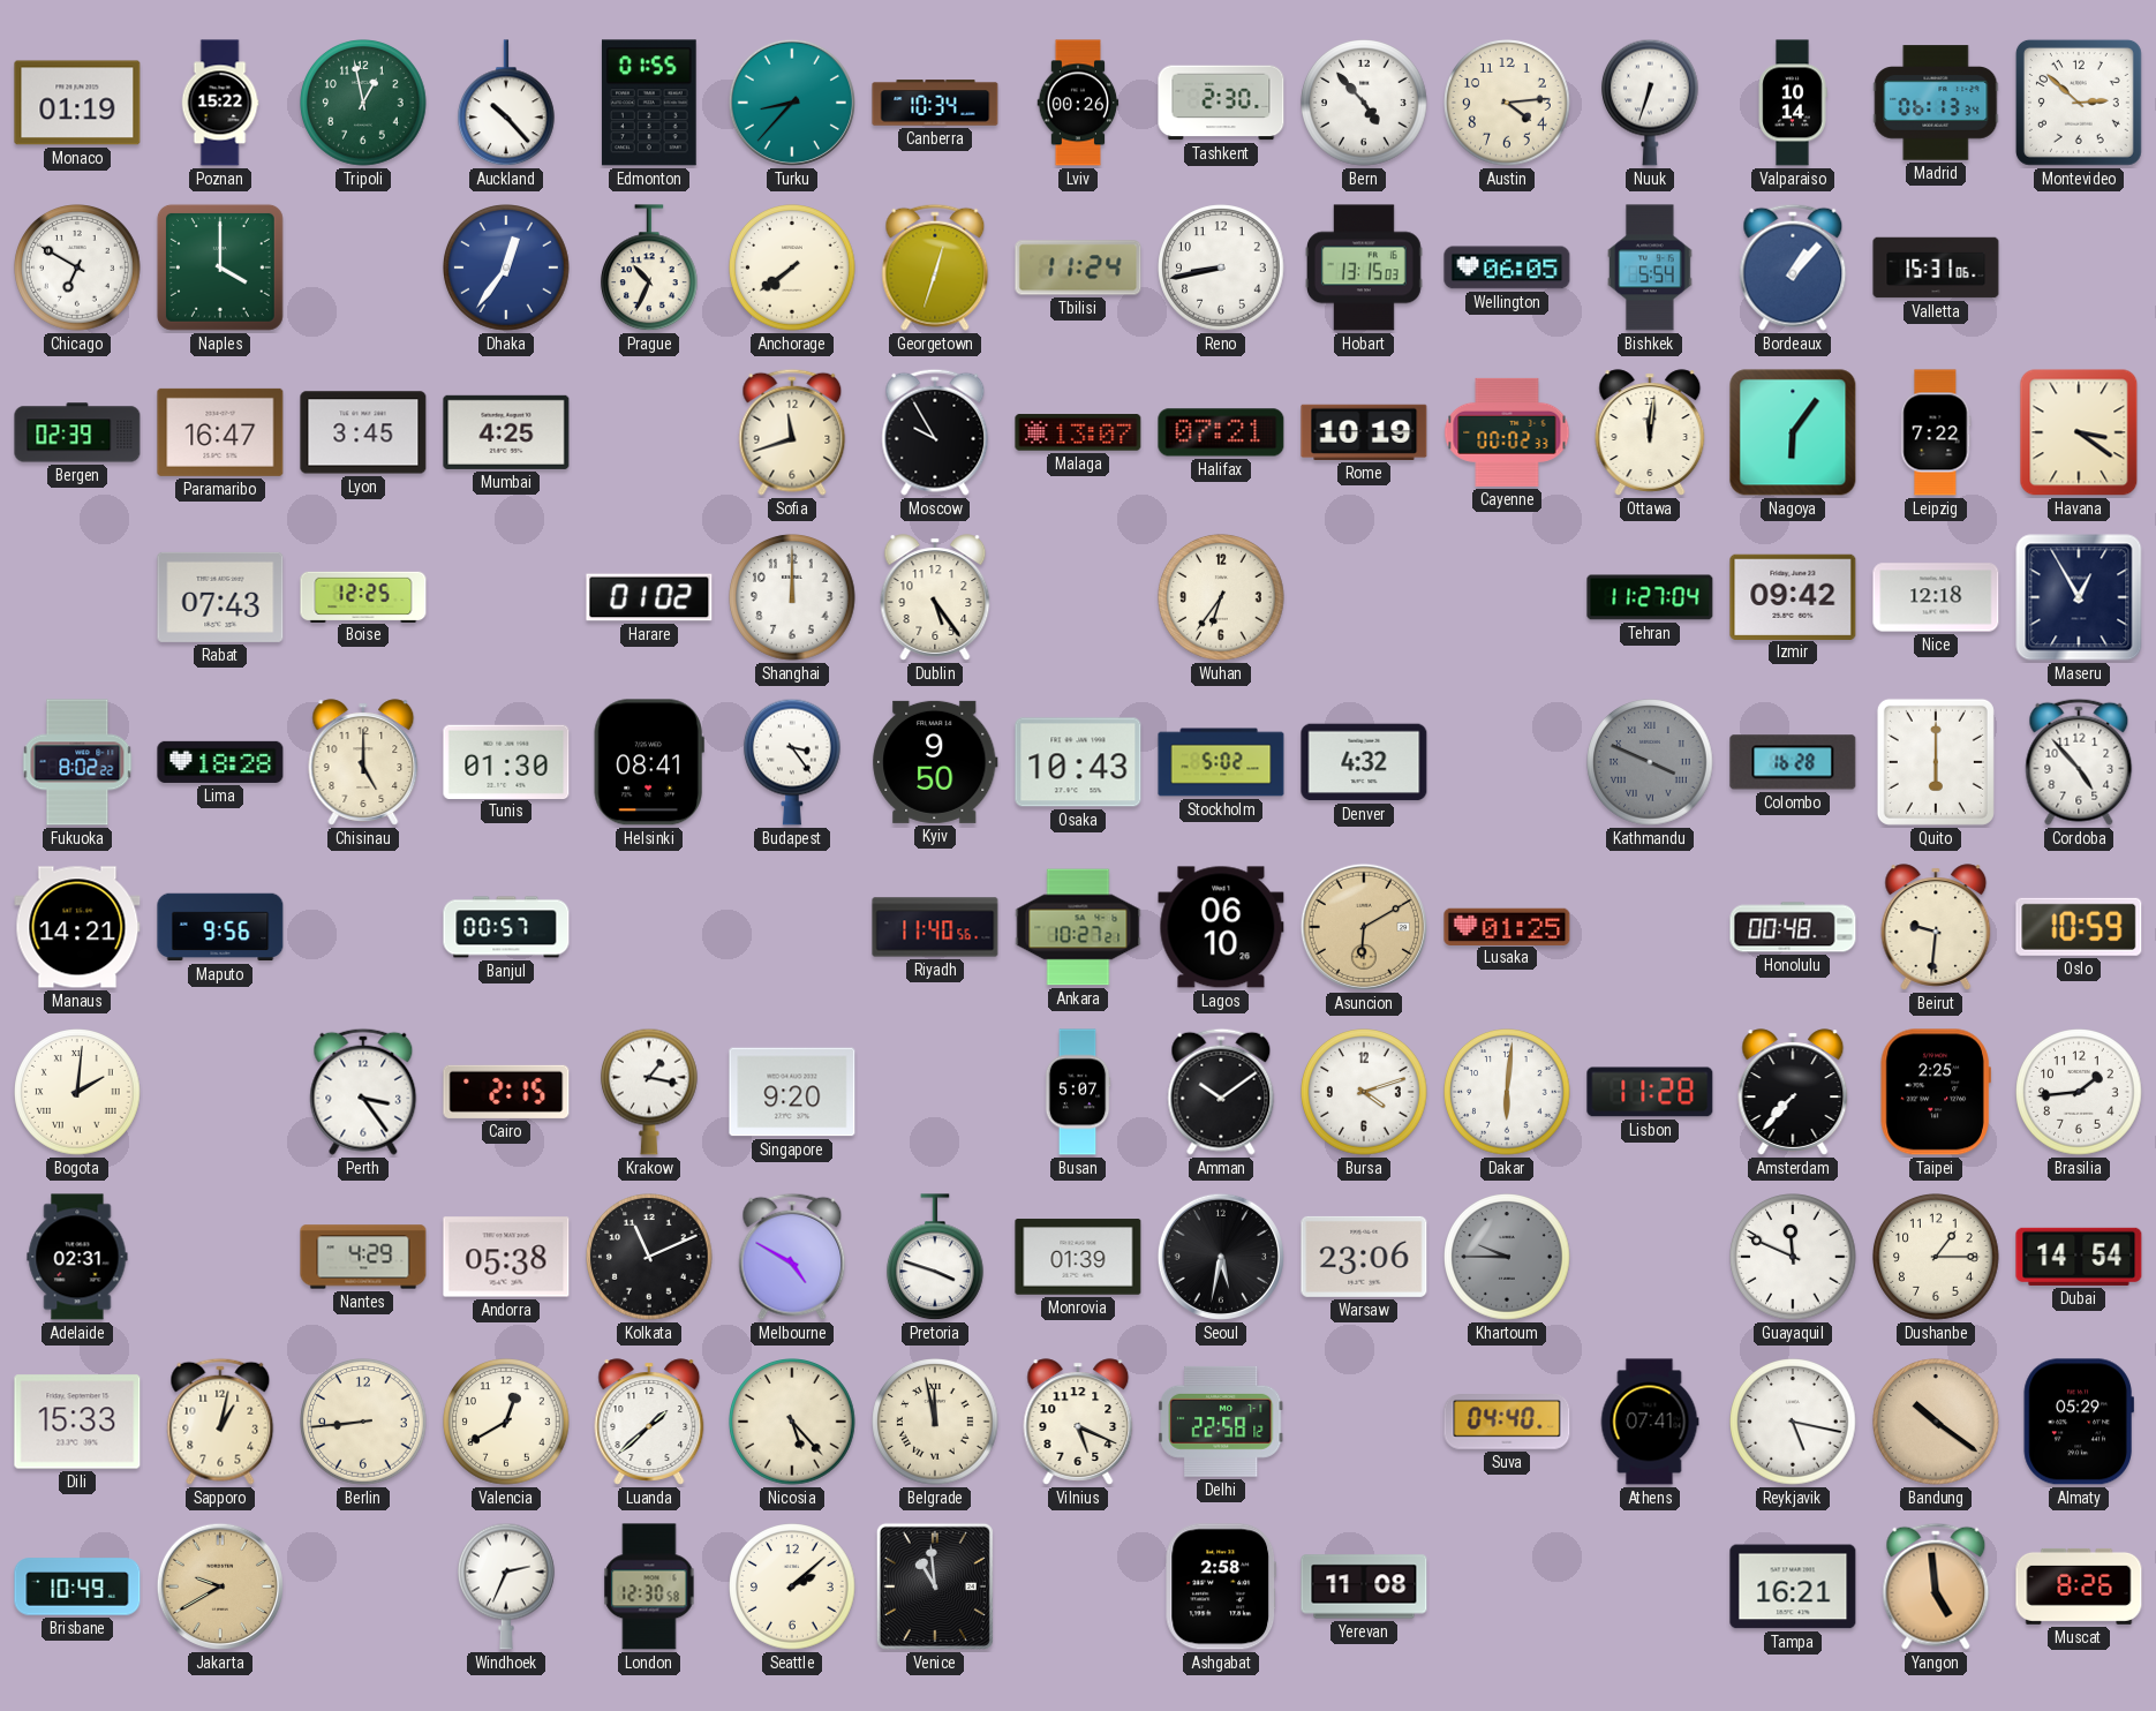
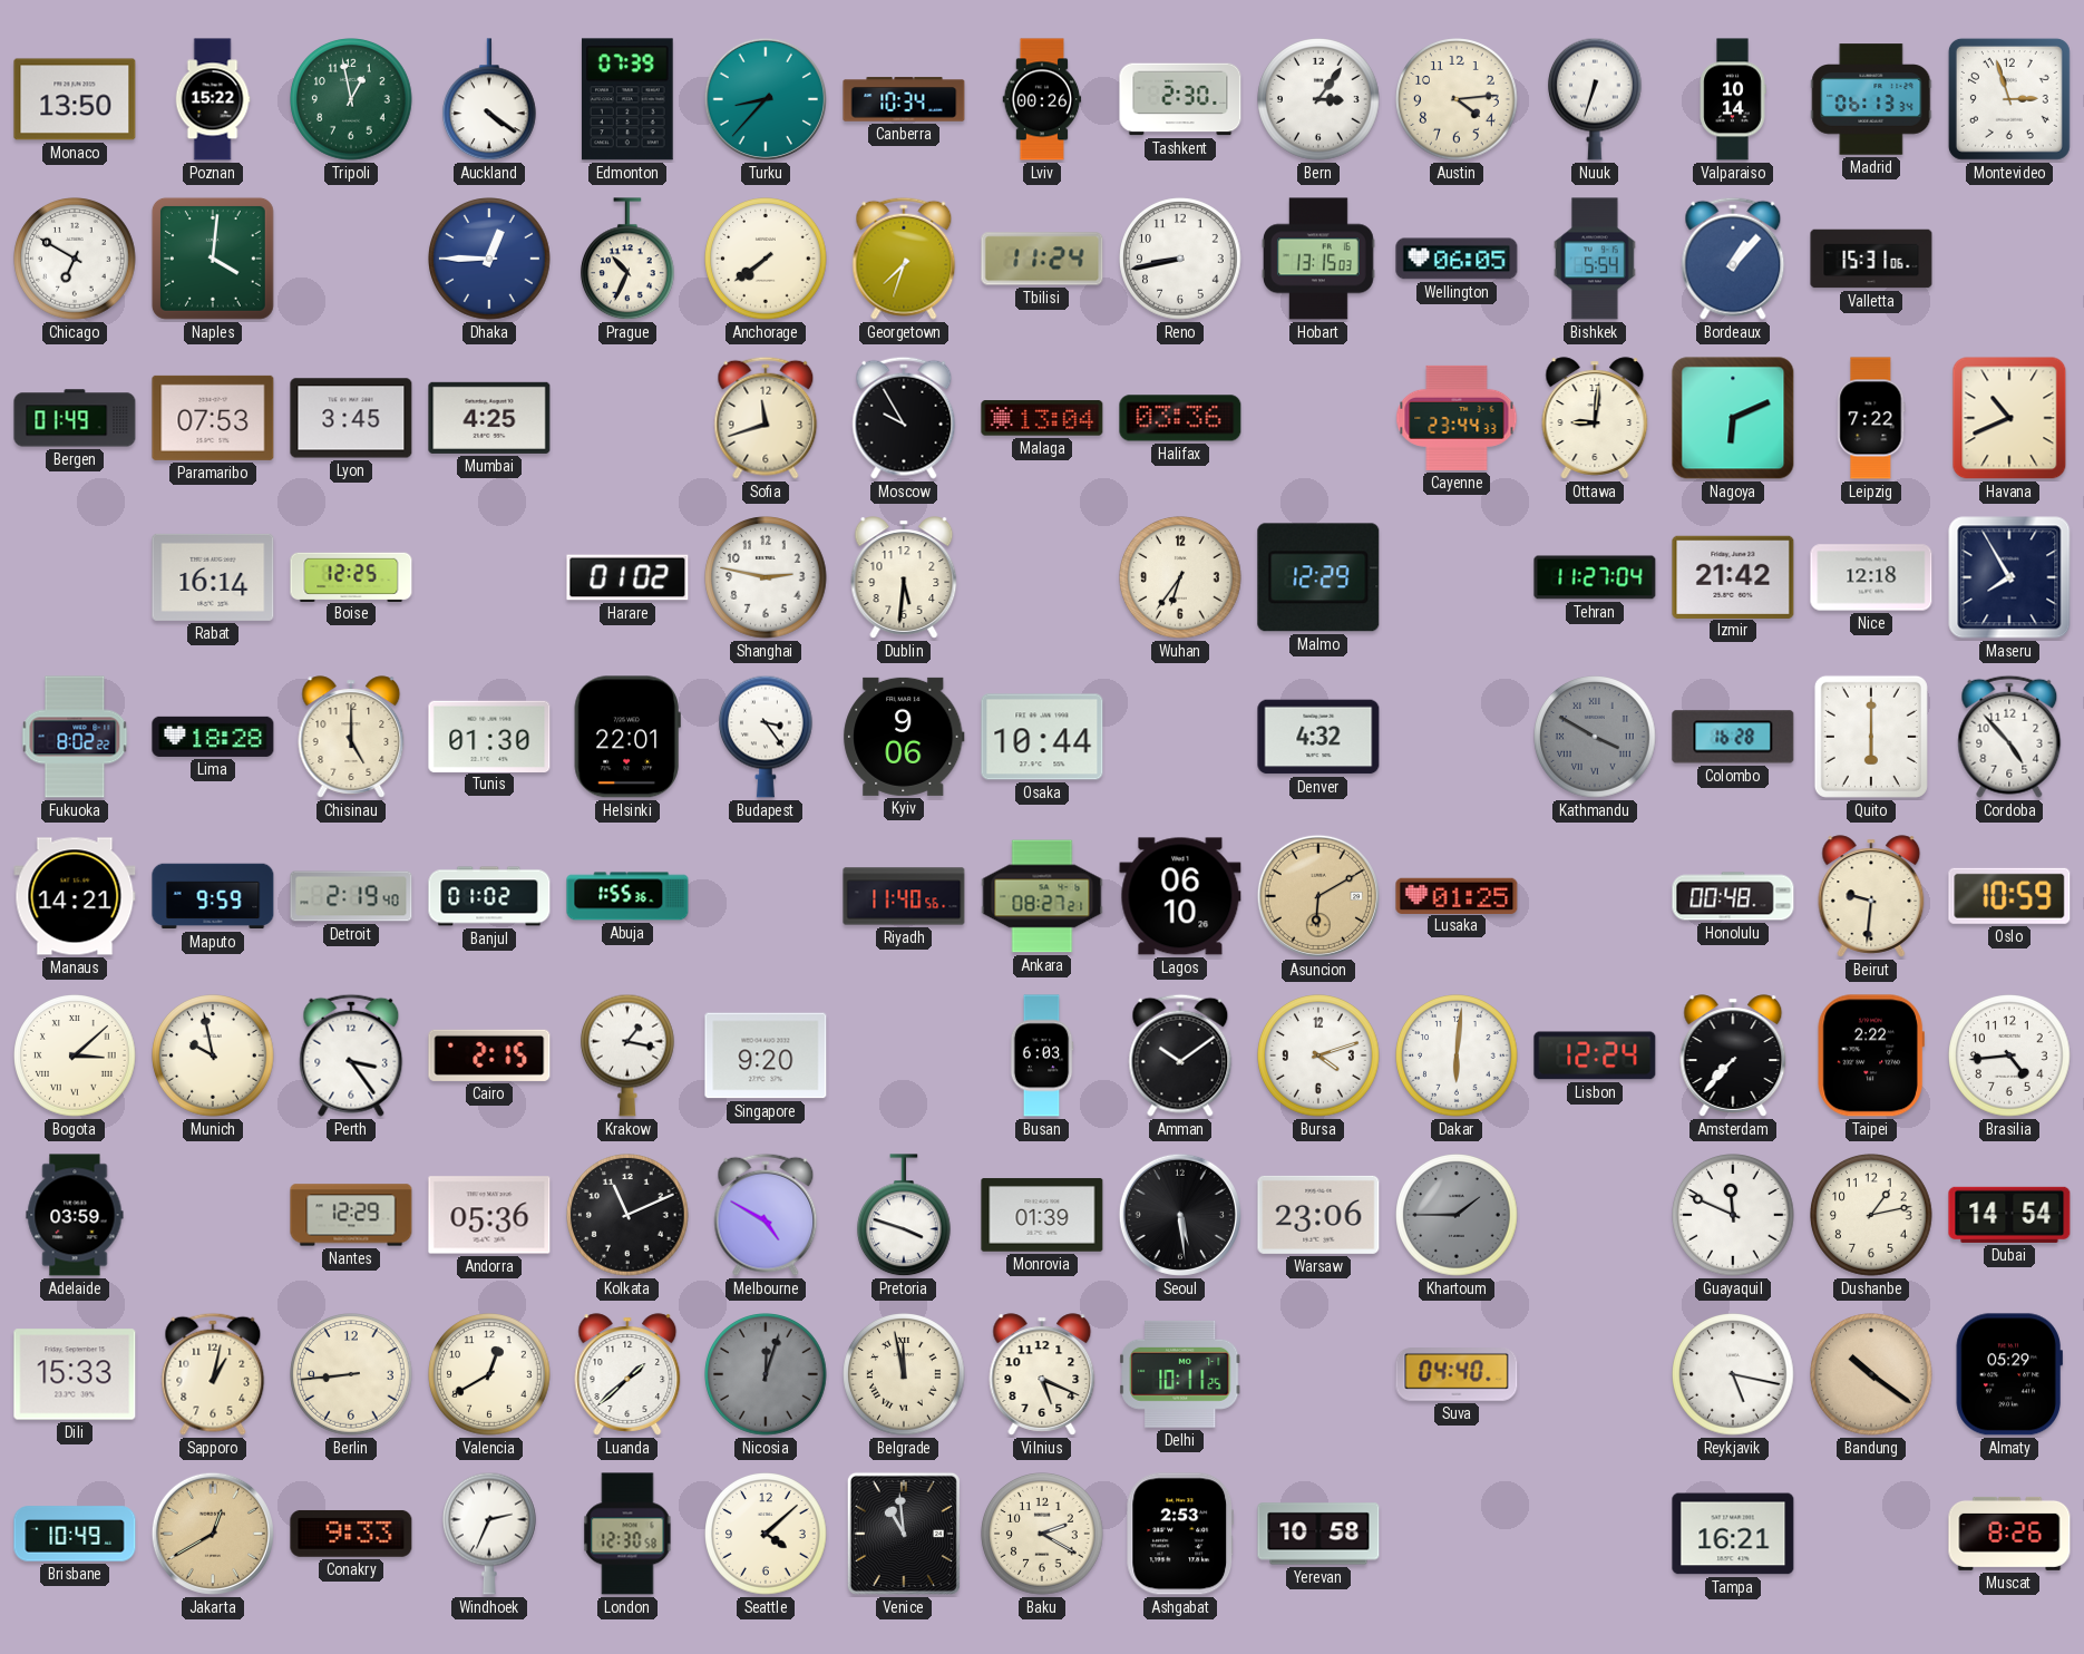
Monaco: 01:19 -> 13:50 (75, 99)
Auckland: 10:23 -> 4:21 (490, 100)
Edmonton: 01:55 -> 07:39 (627, 99)
Bern: 4:53 -> 3:06 (1318, 99)
Montevideo: 2:52 -> 2:57 (2009, 99)
Naples: 4:00 -> 4:01 (213, 259)
Dhaka: 12:36 -> 12:45 (489, 259)
Georgetown: 12:33 -> 7:33 (904, 259)
Bergen: 02:39 -> 01:49 (75, 418)
Paramaribo: 16:47 -> 07:53 (213, 418)
Malaga: 13:07 -> 13:04 (1042, 418)
Halifax: 07:21 -> 03:36 (1180, 418)
Rome: 10:19 -> none (1364, 432)
Cayenne: 00:02 -> 23:44 (1457, 418)
Ottawa: 12:01 -> 9:01 (1595, 418)
Nagoya: 6:06 -> 6:11 (1733, 418)
Havana: 3:21 -> 10:41 (2009, 418)
Rabat: 07:43 -> 16:14 (213, 577)
Shanghai: 12:00 -> 2:47 (766, 577)
Dublin: 5:24 -> 5:31 (904, 577)
Malmo: none -> 12:29 (1318, 577)
Izmir: 09:42 -> 21:42 (1733, 576)
Maseru: 12:55 -> 7:55 (2009, 577)
Helsinki: 08:41 -> 22:01 (627, 737)
Kyiv: 9:50 -> 9:06 (904, 737)
Osaka: 10:43 -> 10:44 (1042, 737)
Stockholm: 5:02 -> none (1221, 762)
Kathmandu: 3:49 -> 3:50 (1595, 737)
Maputo: 9:56 -> 9:59 (213, 896)
Detroit: none -> 2:19 (351, 896)
Banjul: 00:57 -> 01:02 (489, 896)
Abuja: none -> 1:55 (627, 896)
Ankara: 10:27 -> 08:27 (1042, 896)
Bogota: 2:01 -> 3:08 (75, 1055)
Munich: none -> 9:58 (213, 1055)
Busan: 5:07 -> 6:03 (1042, 1055)
Lisbon: 11:28 -> 12:24 (1595, 1055)
Taipei: 2:25 -> 2:22 (1871, 1055)
Brasilia: 1:44 -> 4:44 (2009, 1055)
Adelaide: 02:31 -> 03:59 (75, 1215)
Nantes: 4:29 -> 12:29 (351, 1215)
Andorra: 05:38 -> 05:36 (489, 1215)
Seoul: 5:32 -> 5:29 (1180, 1215)
Khartoum: 9:45 -> 1:45 (1457, 1215)
Dushanbe: 1:15 -> 1:13 (1871, 1215)
Nicosia: 5:23 -> 12:03 (766, 1374)
Nicosia dial: cream -> grey (766, 1374)
Delhi: 22:58 -> 10:11 (1180, 1374)
Athens: 07:41 -> none (1650, 1422)
Jakarta: 9:40 -> 12:40 (213, 1534)
Conakry: none -> 9:33 (351, 1534)
Seattle: 2:08 -> 4:08 (766, 1534)
Baku: none -> 2:20 (1042, 1534)
Ashgabat: 2:58 -> 2:53 (1180, 1534)
Yerevan: 11:08 -> 10:58 (1318, 1534)
Yangon: 4:59 -> none (1936, 1586)
